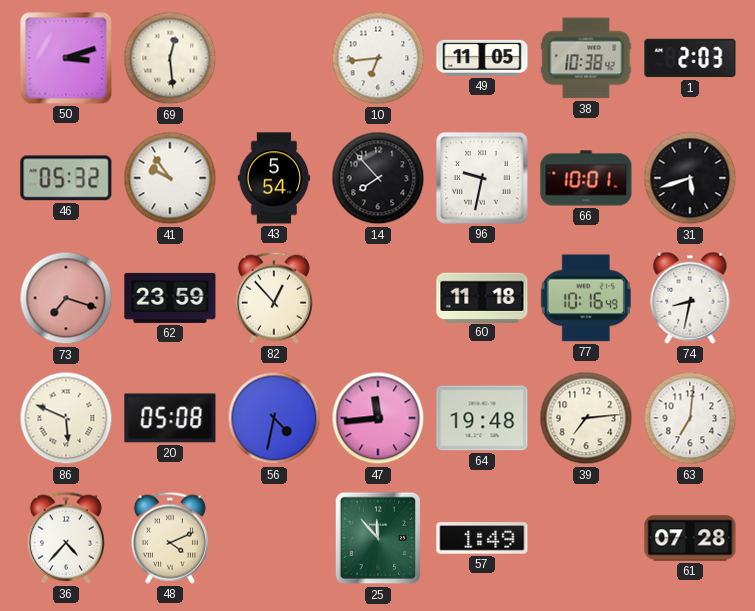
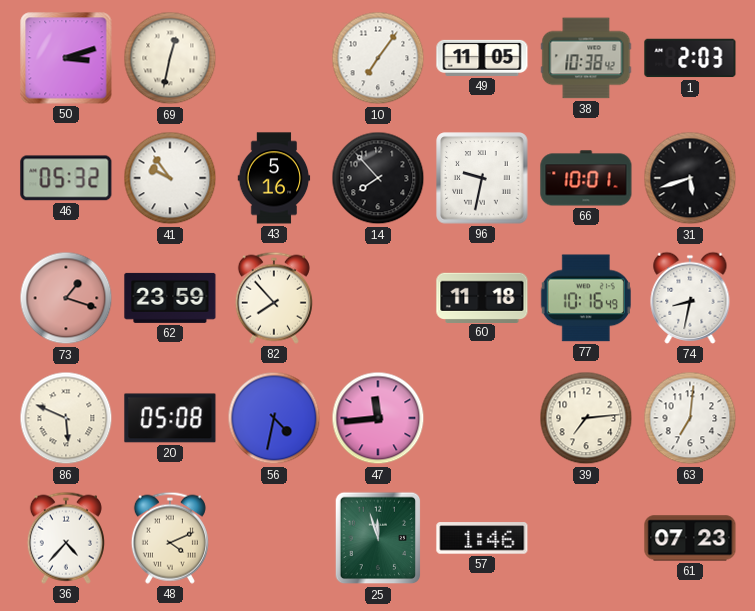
69: 12:29 -> 12:32 (170, 58)
10: 6:44 -> 7:06 (378, 58)
43: 5:54 -> 5:16 (274, 178)
73: 7:18 -> 1:18 (66, 298)
82: 12:53 -> 7:53 (274, 298)
64: 19:48 -> none (482, 418)
25: 11:53 -> 11:57 (378, 538)
57: 1:49 -> 1:46 (482, 538)
61: 07:28 -> 07:23 (690, 538)
